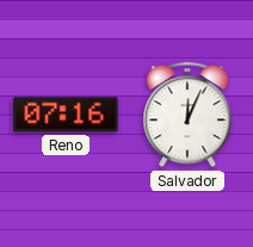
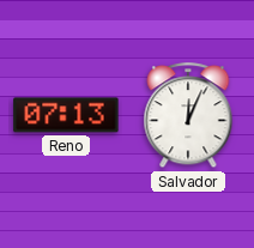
Reno: 07:16 -> 07:13 (66, 115)
